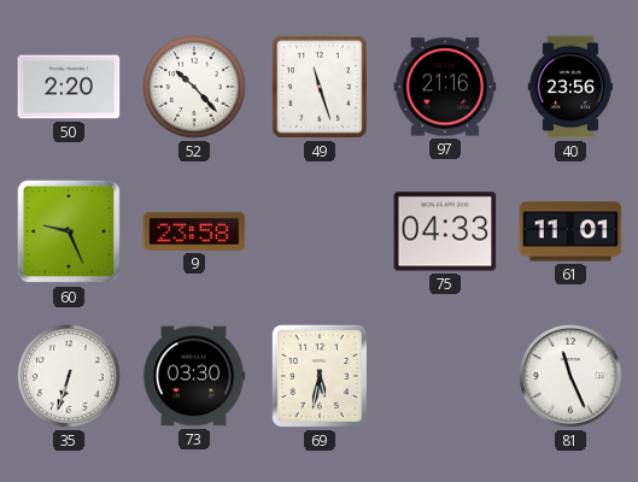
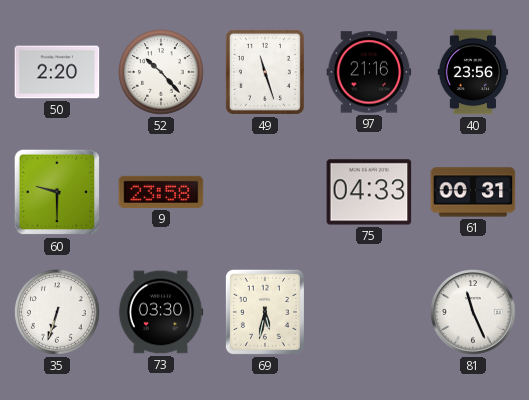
60: 9:26 -> 9:30 (57, 192)
61: 11:01 -> 00:31 (473, 192)
